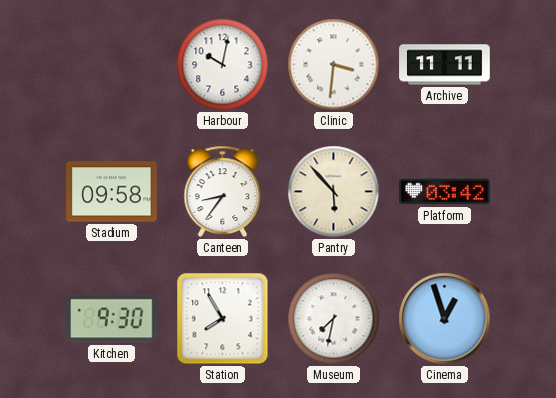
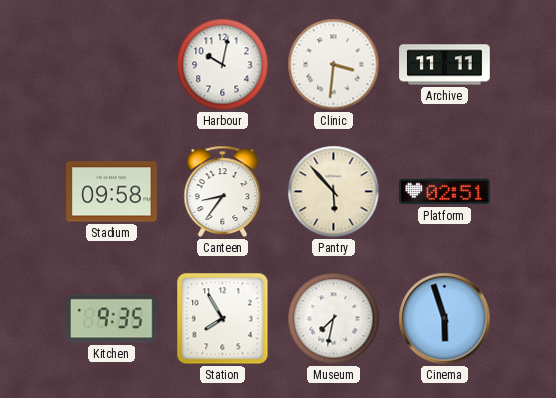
Platform: 03:42 -> 02:51 (445, 192)
Kitchen: 9:30 -> 9:35 (112, 319)
Cinema: 12:57 -> 5:57 (445, 319)
